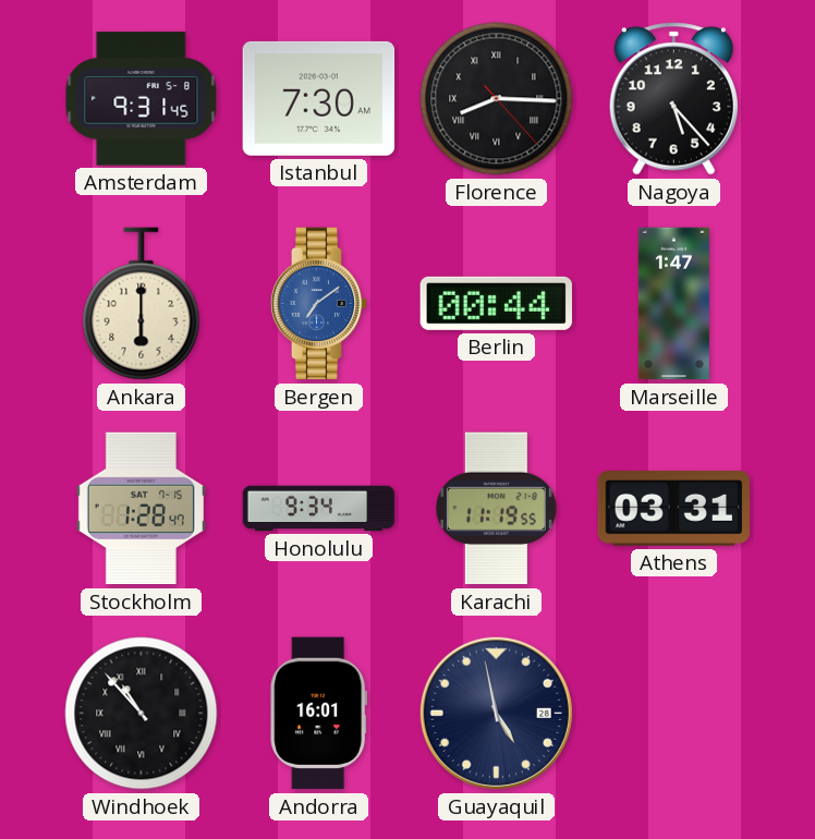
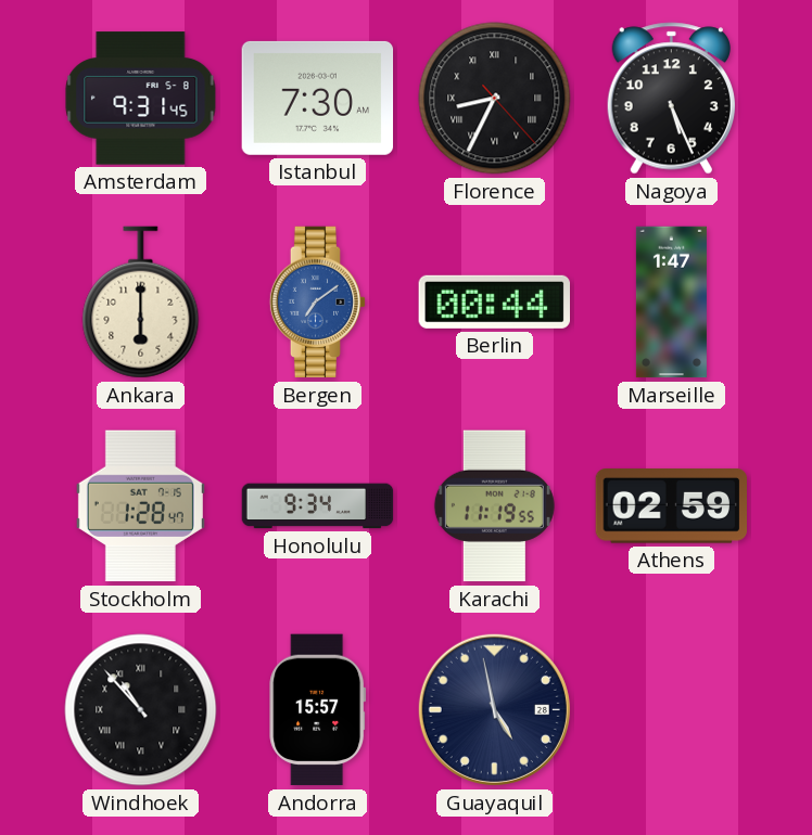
Florence: 8:15 -> 8:34 (495, 99)
Nagoya: 5:23 -> 5:26 (671, 99)
Athens: 03:31 -> 02:59 (671, 506)
Andorra: 16:01 -> 15:57 (318, 710)
